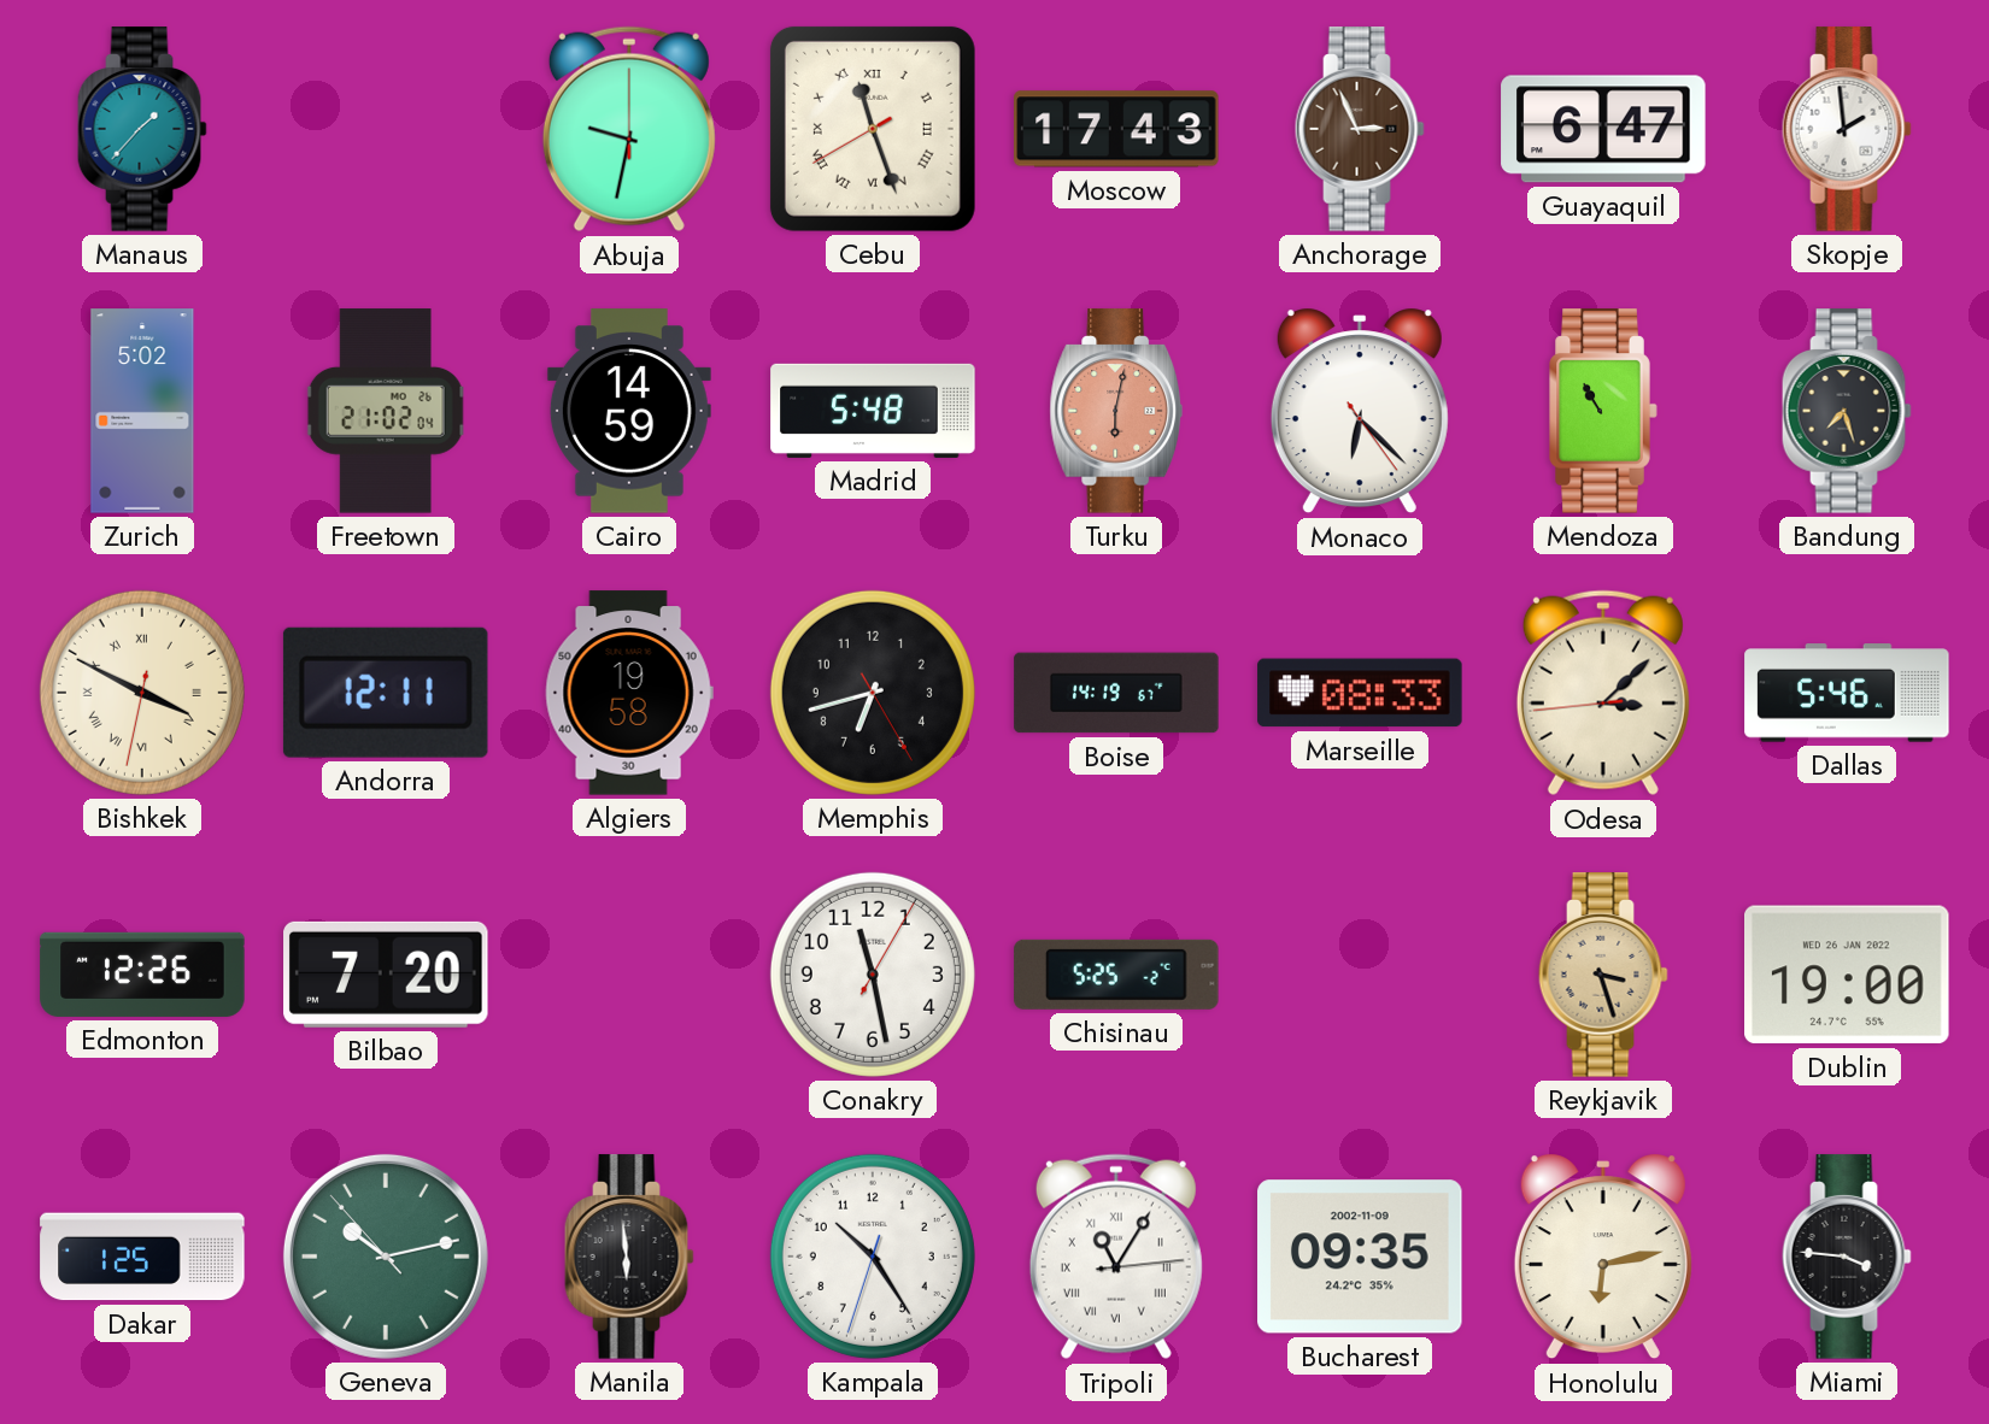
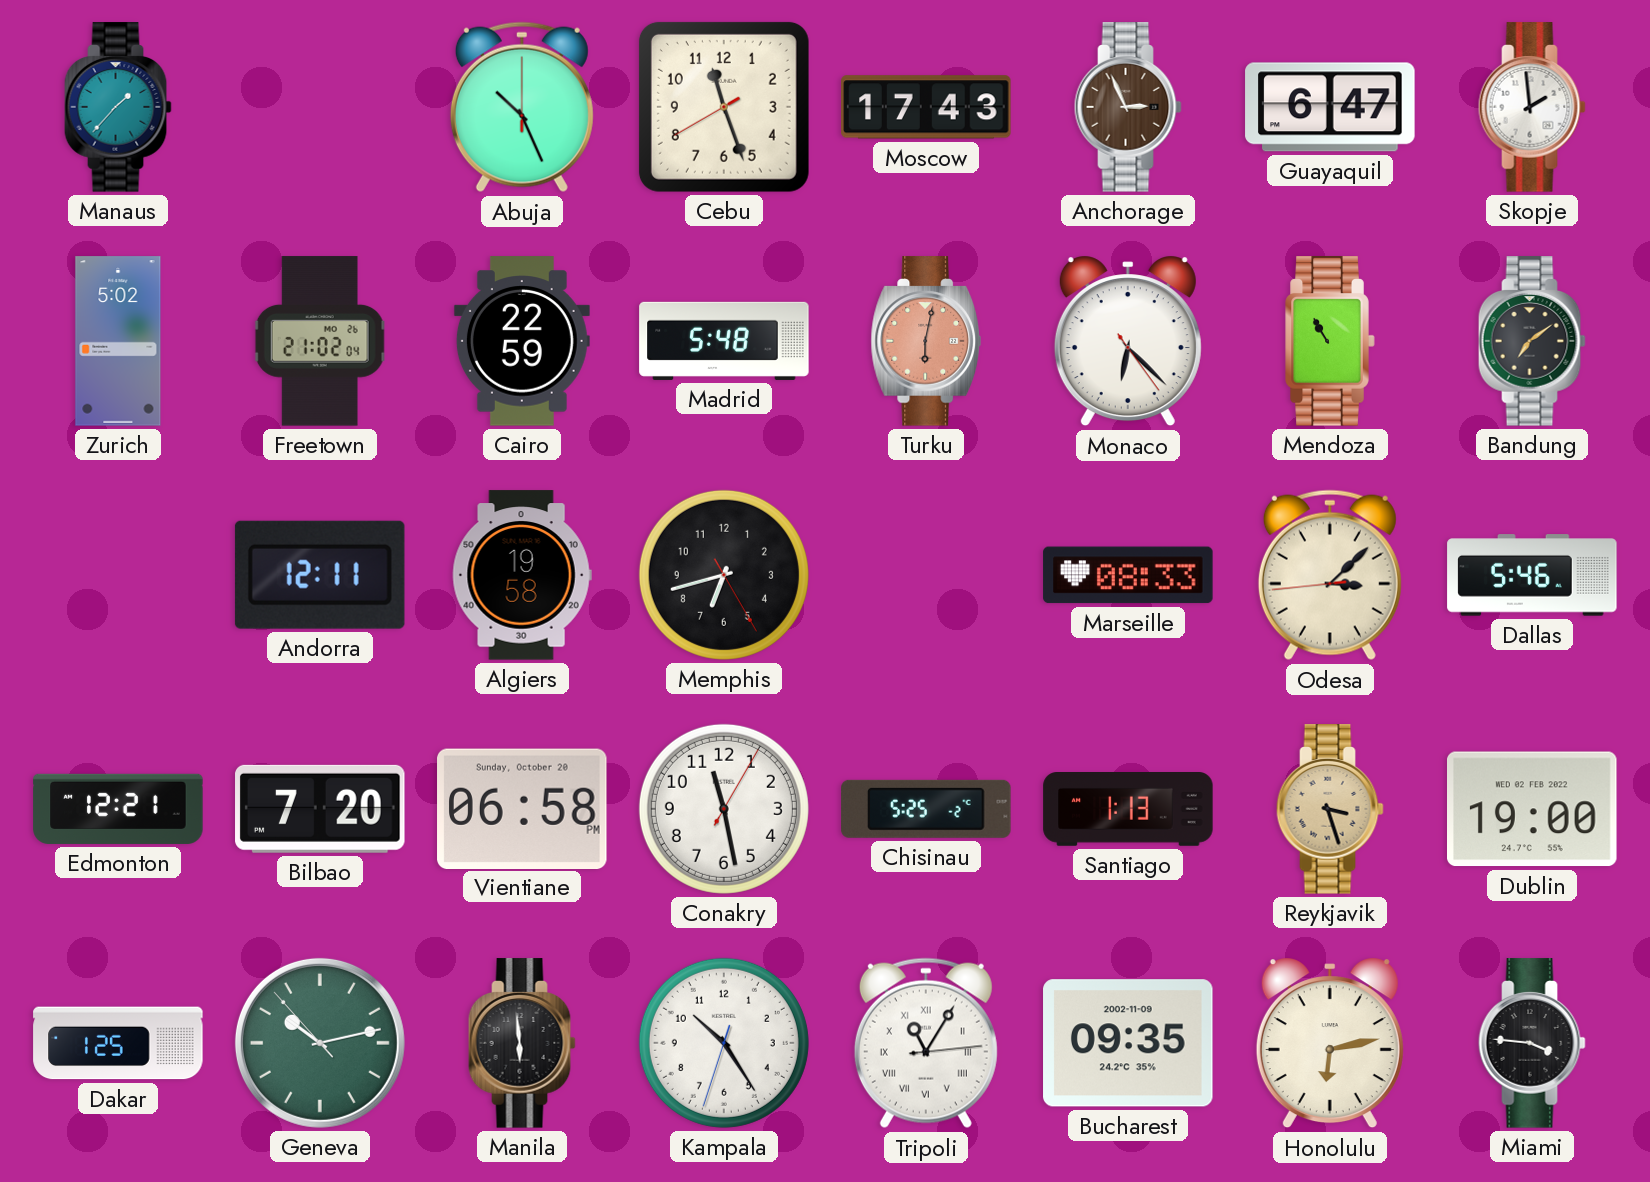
Abuja: 9:32 -> 10:26 (522, 107)
Cebu numerals: Roman -> Arabic (724, 107)
Cairo: 14:59 -> 22:59 (522, 341)
Bandung: 7:27 -> 7:09 (1532, 341)
Bishkek: 3:49 -> none (142, 693)
Boise: 14:19 -> none (1116, 693)
Edmonton: 12:26 -> 12:21 (118, 809)
Vientiane: none -> 06:58 (522, 808)
Santiago: none -> 1:13 (1128, 810)
Dublin date: WED 26 JAN 2022 -> WED 02 FEB 2022 (1533, 809)
